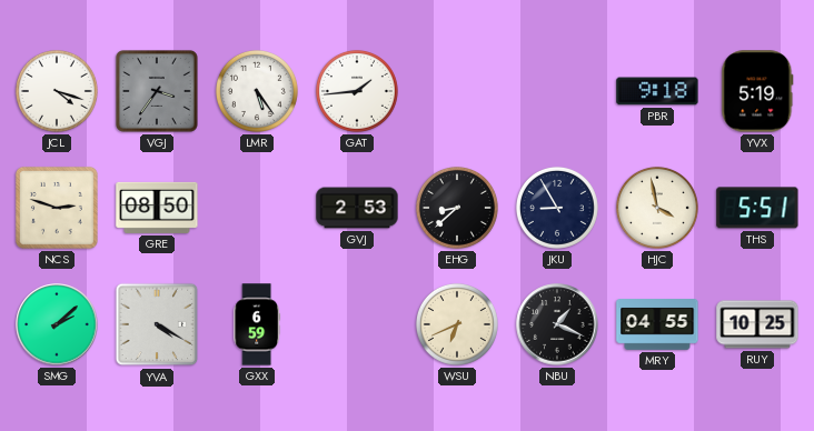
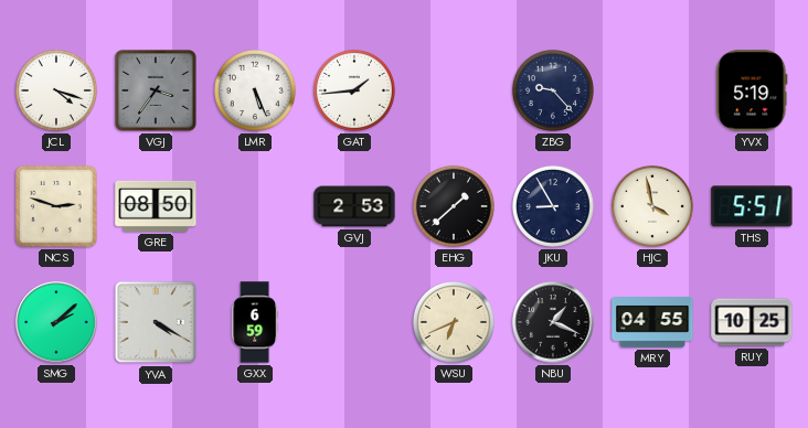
LMR: 5:24 -> 5:26 (255, 90)
ZBG: none -> 9:23 (553, 90)
PBR: 9:18 -> none (657, 91)
EHG: 8:38 -> 1:38 (454, 206)
